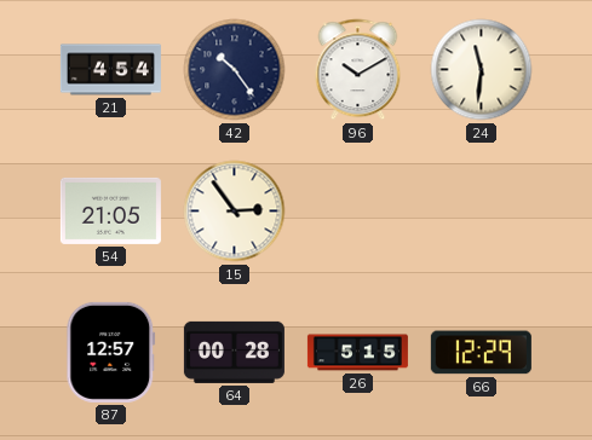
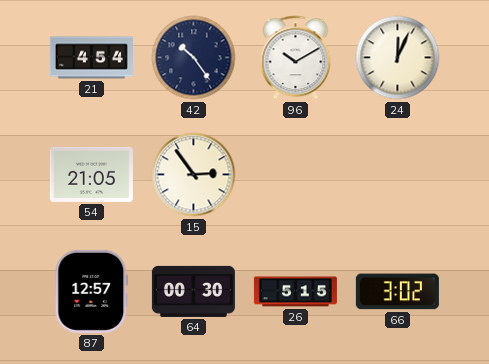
24: 11:31 -> 12:04 (398, 58)
64: 00:28 -> 00:30 (193, 291)
66: 12:29 -> 3:02 (397, 292)
